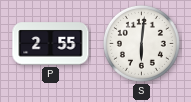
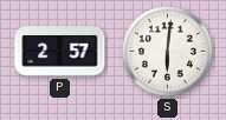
P: 2:55 -> 2:57 (60, 52)
